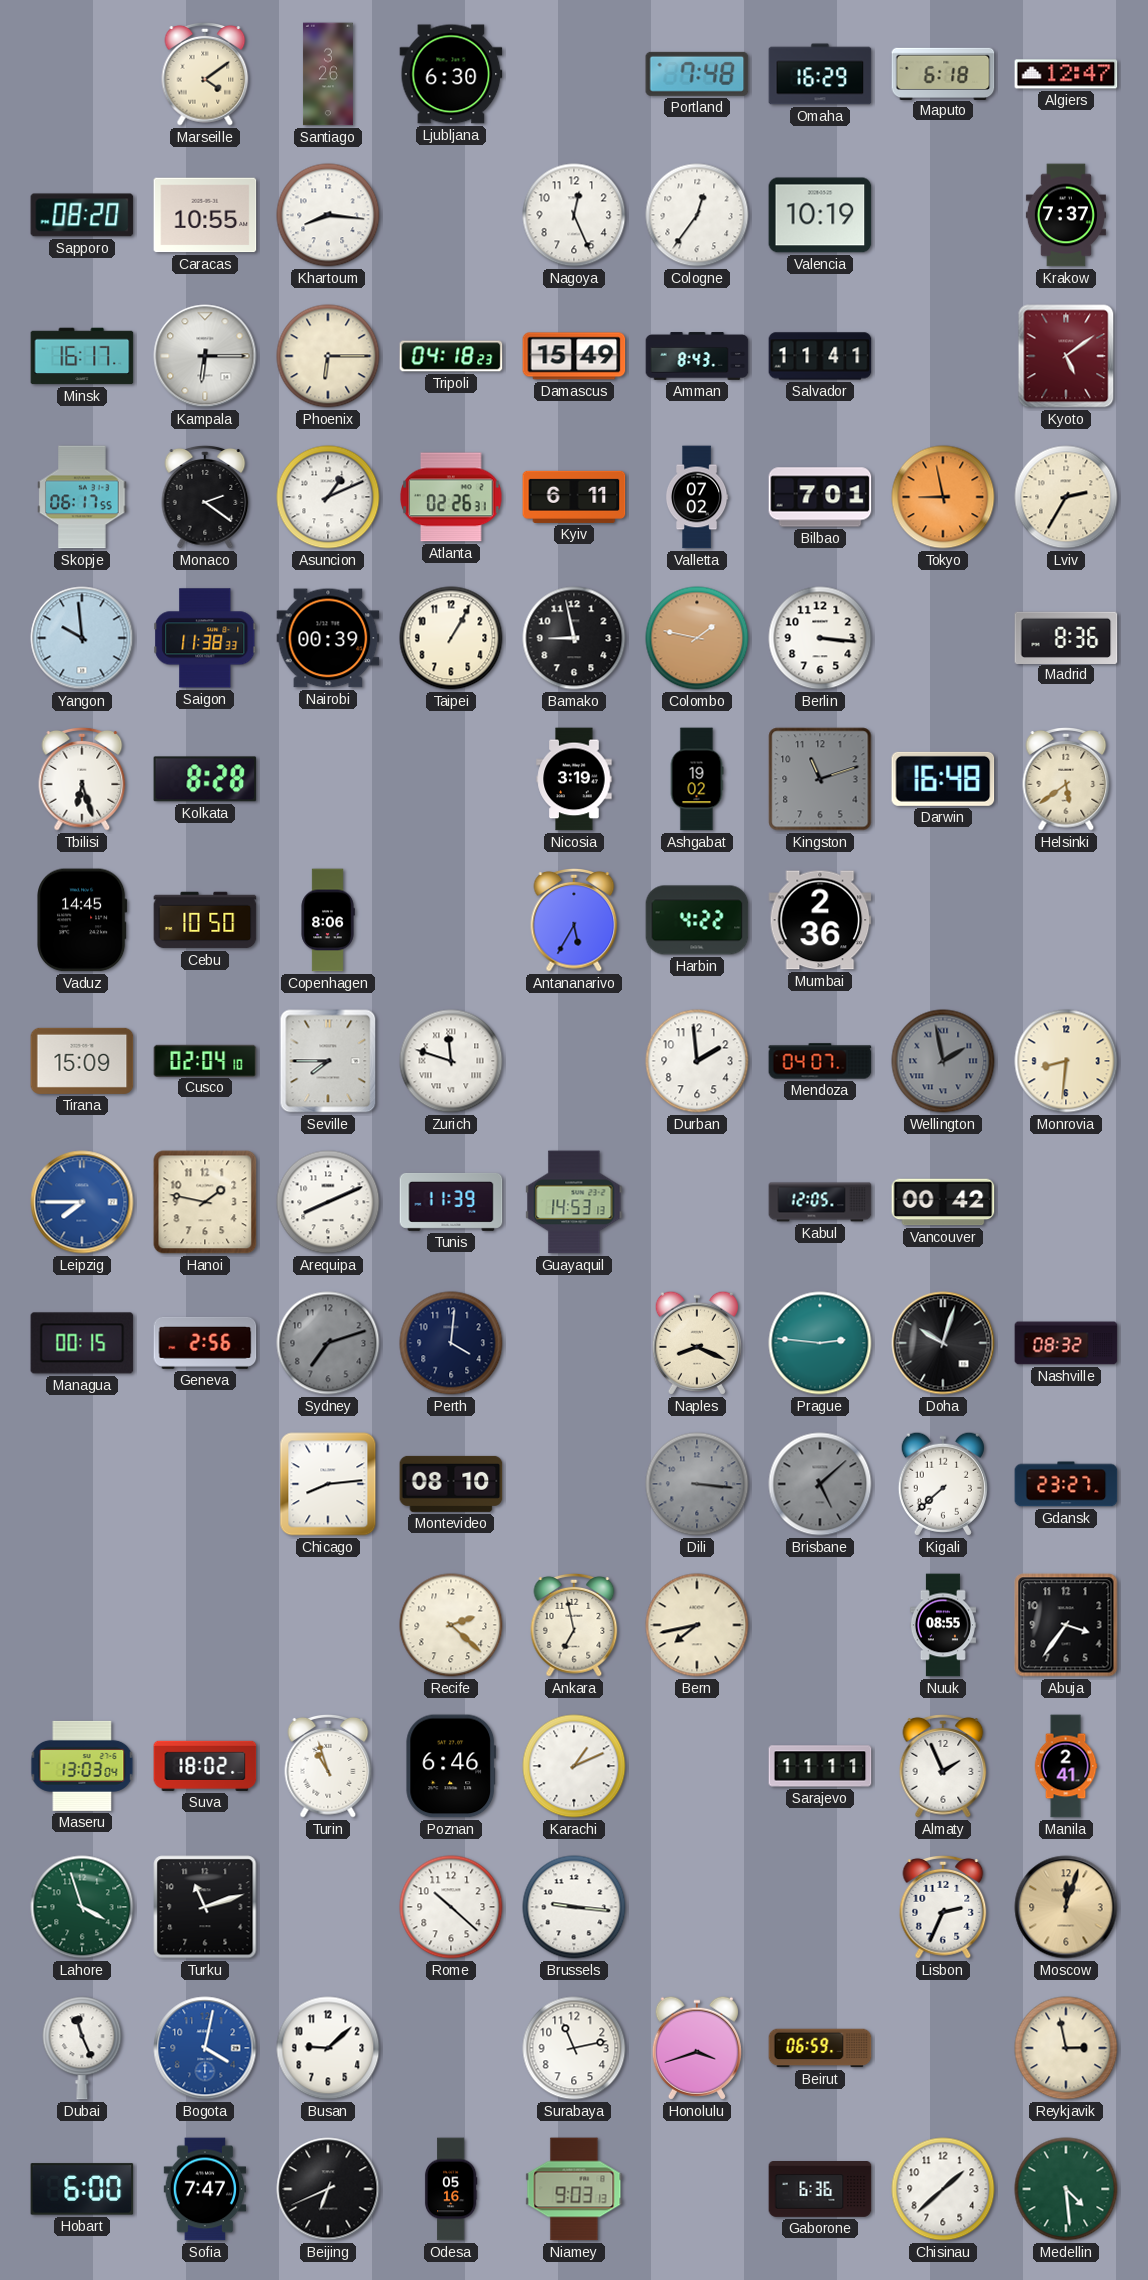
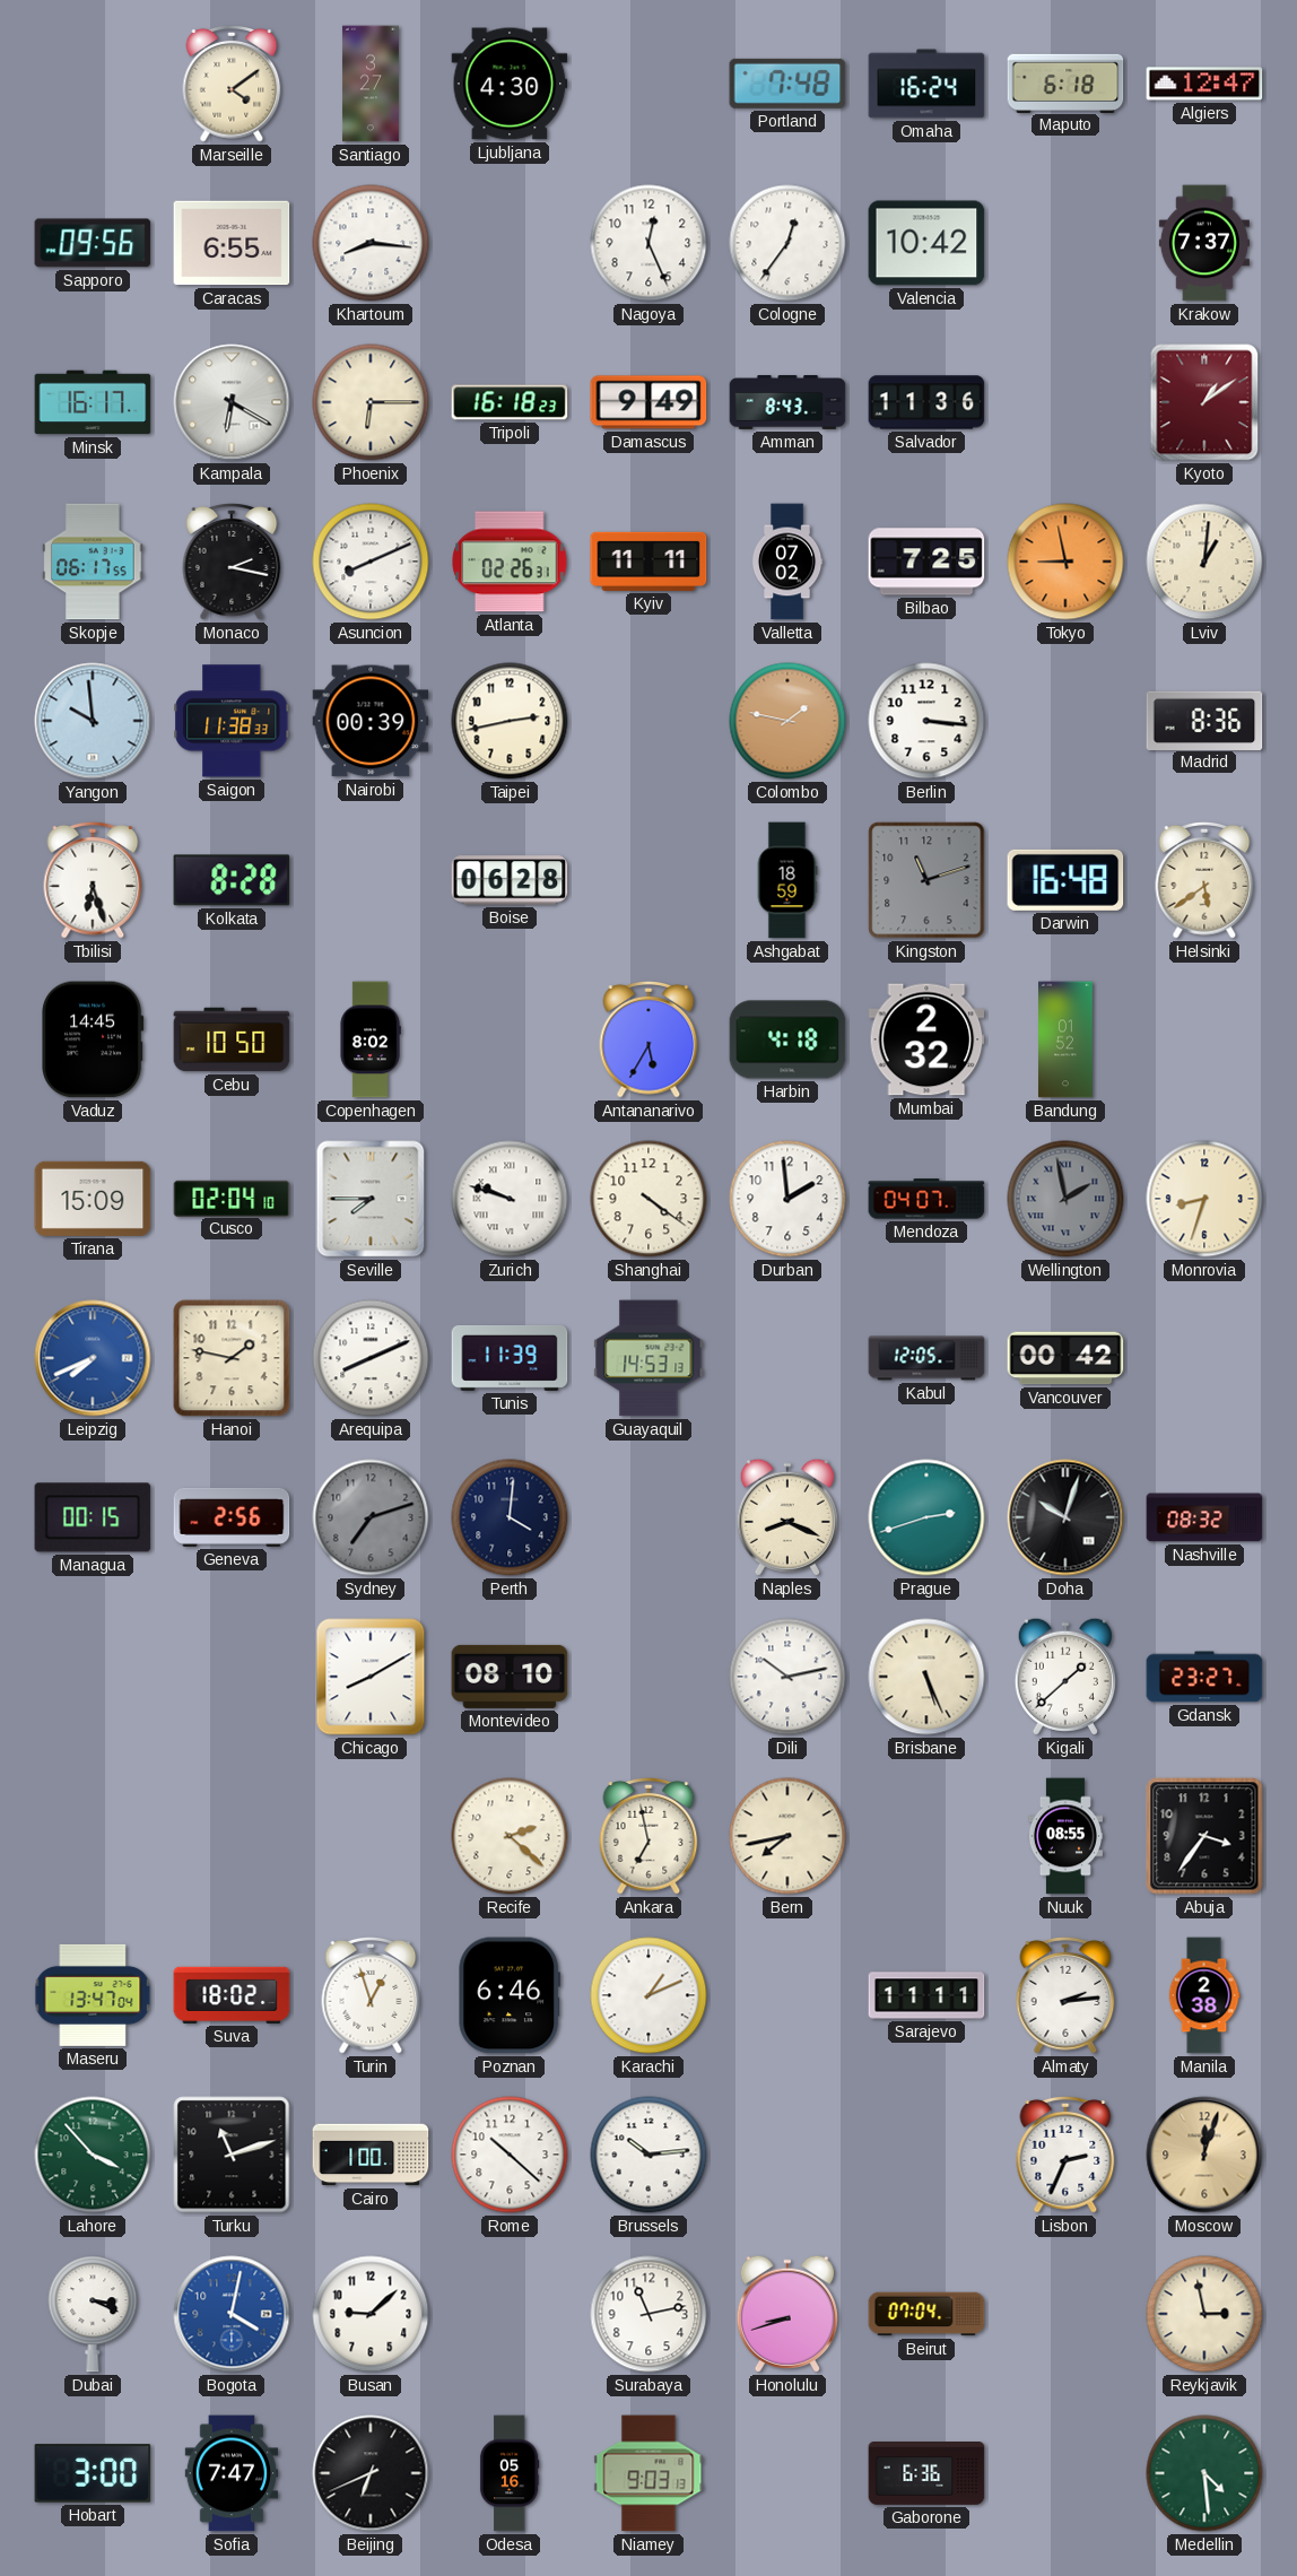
Santiago: 3:26 -> 3:27 (371, 84)
Ljubljana: 6:30 -> 4:30 (510, 84)
Omaha: 16:29 -> 16:24 (926, 84)
Sapporo: 08:20 -> 09:56 (93, 243)
Caracas: 10:55 -> 6:55 (232, 243)
Valencia: 10:19 -> 10:42 (926, 243)
Kampala: 6:15 -> 6:20 (232, 402)
Tripoli: 04:18 -> 16:18 (510, 402)
Damascus: 15:49 -> 9:49 (648, 402)
Salvador: 11:41 -> 11:36 (926, 402)
Kyoto: 5:09 -> 1:09 (1204, 402)
Monaco: 2:21 -> 2:17 (232, 563)
Asuncion: 1:11 -> 8:11 (371, 562)
Kyiv: 6:11 -> 11:11 (648, 562)
Bilbao: 7:01 -> 7:25 (926, 562)
Lviv: 2:35 -> 1:01 (1204, 562)
Taipei: 1:05 -> 2:43 (510, 721)
Bamako: 8:58 -> none (574, 638)
Boise: none -> 06:28 (510, 880)
Nicosia: 3:19 -> none (574, 779)
Ashgabat: 19:02 -> 18:59 (787, 880)
Copenhagen: 8:06 -> 8:02 (371, 1039)
Harbin: 4:22 -> 4:18 (787, 1039)
Mumbai: 2:36 -> 2:32 (926, 1039)
Bandung: none -> 01:52 (1067, 1039)
Zurich: 11:48 -> 9:48 (510, 1199)
Shanghai: none -> 4:21 (648, 1199)
Monrovia: 8:31 -> 8:33 (1204, 1199)
Leipzig: 7:45 -> 7:41 (93, 1358)
Prague: 2:46 -> 2:42 (926, 1517)
Chicago: 8:14 -> 8:10 (371, 1677)
Dili: 3:16 -> 10:13 (787, 1677)
Dili dial: grey -> white (787, 1677)
Brisbane: 5:08 -> 5:26 (926, 1677)
Brisbane dial: grey -> cream (926, 1677)
Kigali: 7:38 -> 1:38 (1065, 1677)
Maseru: 13:03 -> 13:47 (93, 1995)
Turin: 10:57 -> 12:57 (371, 1996)
Almaty: 1:56 -> 2:14 (1065, 1996)
Manila: 2:41 -> 2:38 (1204, 1995)
Lahore: 3:57 -> 3:53 (93, 2155)
Cairo: none -> 1:00 (371, 2155)
Brussels: 9:16 -> 10:14 (648, 2155)
Dubai: 11:26 -> 3:19 (93, 2314)
Honolulu: 3:42 -> 8:42 (787, 2314)
Beirut: 06:59 -> 07:04 (926, 2314)
Hobart: 6:00 -> 3:00 (93, 2473)
Chisinau: 1:38 -> none (943, 2189)
